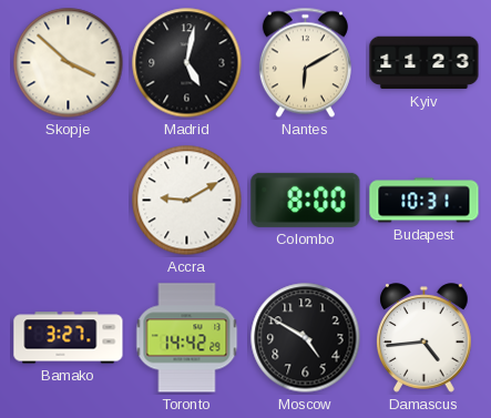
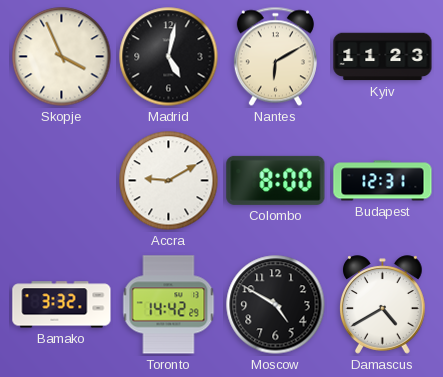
Skopje: 3:52 -> 3:56 (62, 57)
Budapest: 10:31 -> 12:31 (383, 181)
Bamako: 3:27 -> 3:32 (62, 305)
Damascus: 4:44 -> 4:40 (383, 305)
